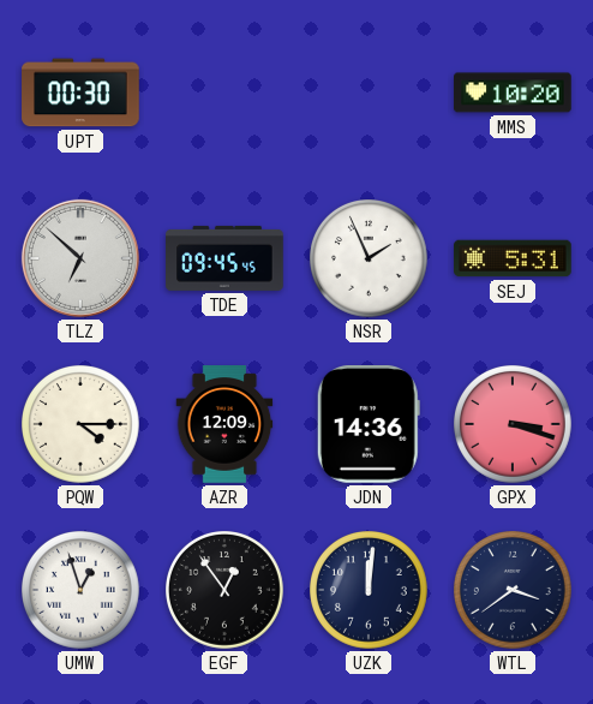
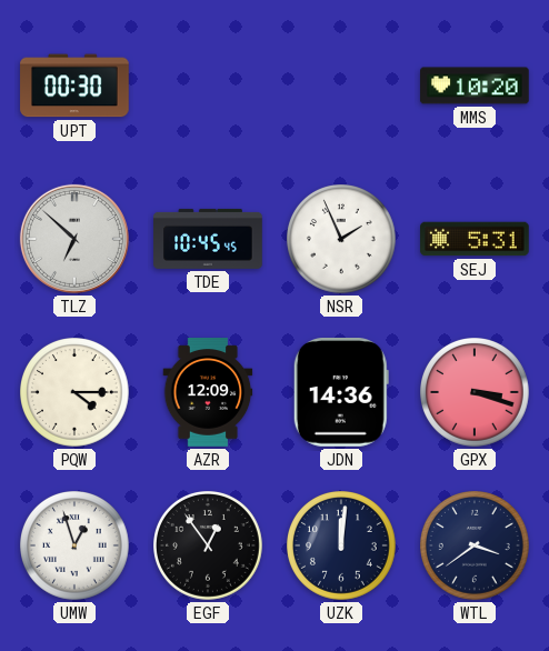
TDE: 09:45 -> 10:45 (208, 239)
